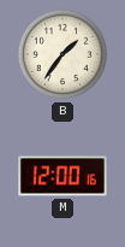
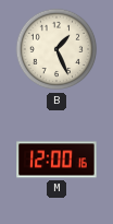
B: 1:36 -> 1:26 (56, 49)
